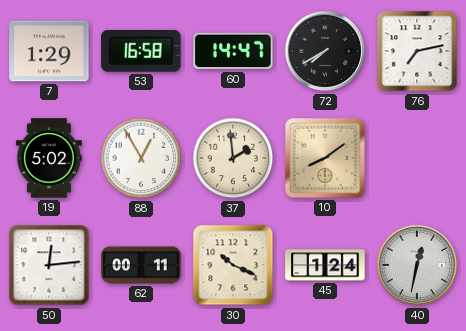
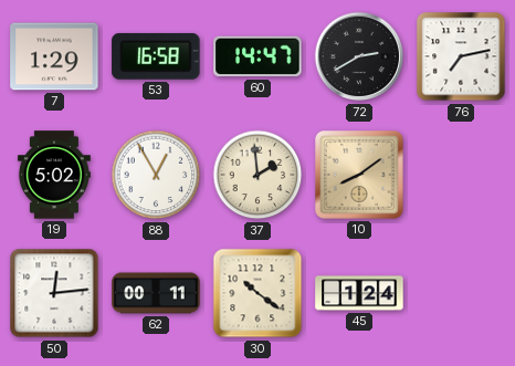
72: 7:40 -> 2:40 (359, 56)
30: 10:19 -> 10:21 (257, 293)
40: 12:32 -> none (417, 265)
